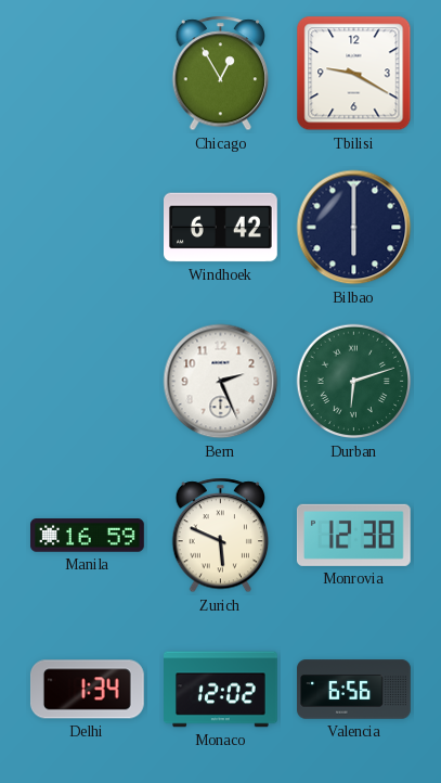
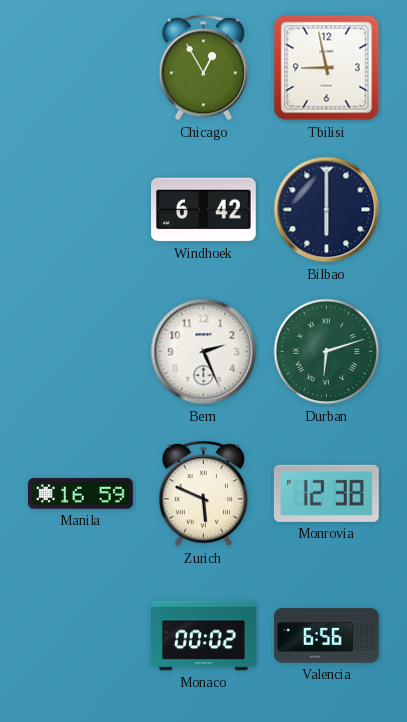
Tbilisi: 9:20 -> 8:58 (327, 68)
Delhi: 1:34 -> none (87, 690)
Monaco: 12:02 -> 00:02 (204, 636)
